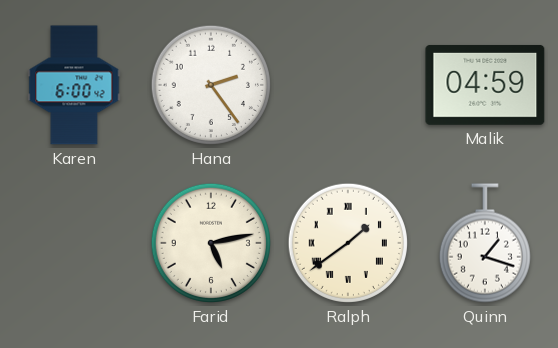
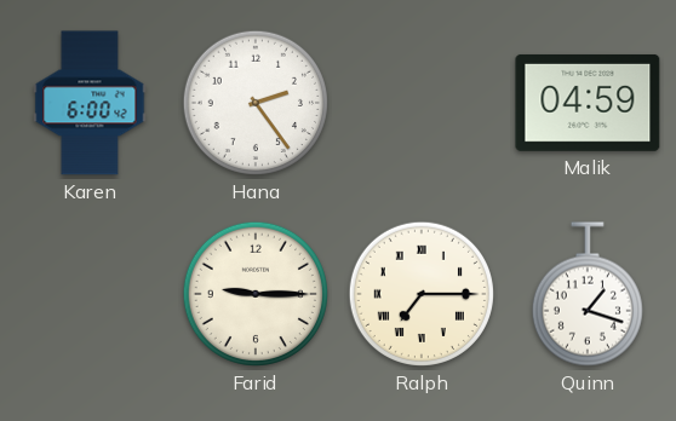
Farid: 5:13 -> 9:15 (256, 294)
Ralph: 1:39 -> 7:15 (422, 294)
